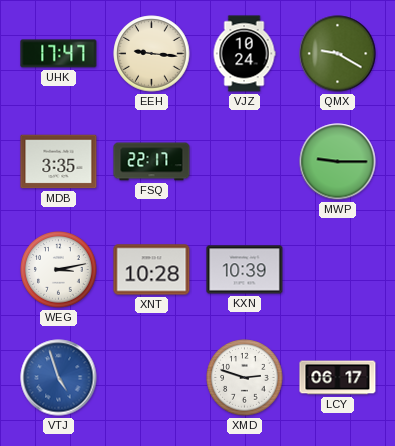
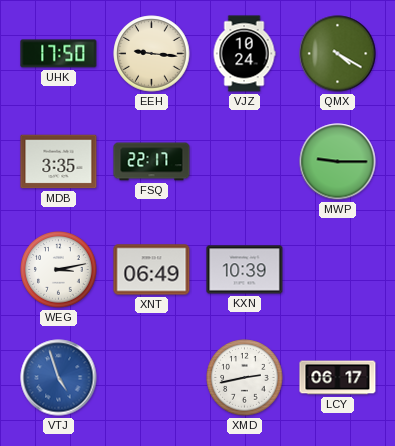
UHK: 17:47 -> 17:50 (59, 54)
QMX: 9:20 -> 4:20 (338, 54)
XNT: 10:28 -> 06:49 (152, 270)
XMD: 2:48 -> 2:43 (245, 378)
